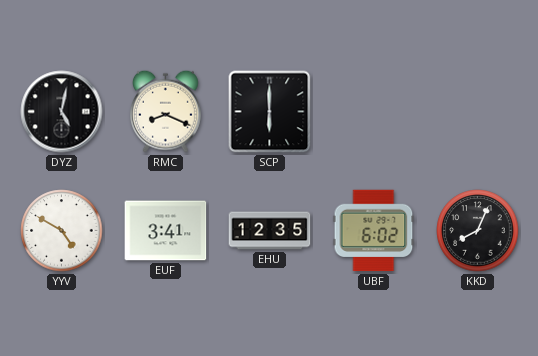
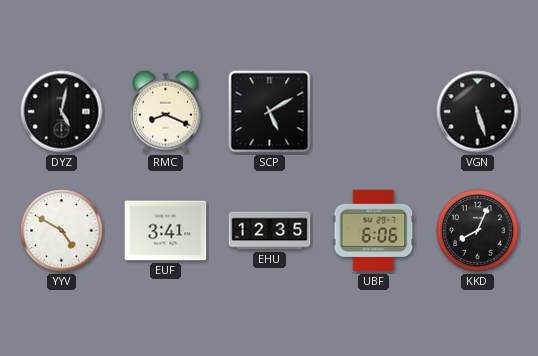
SCP: 6:00 -> 5:10 (270, 112)
VGN: none -> 5:27 (478, 112)
UBF: 6:02 -> 6:06 (374, 231)
